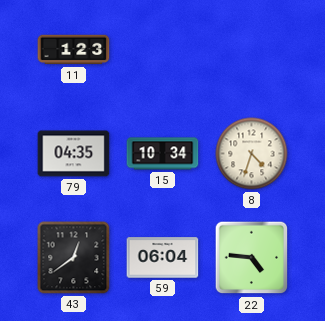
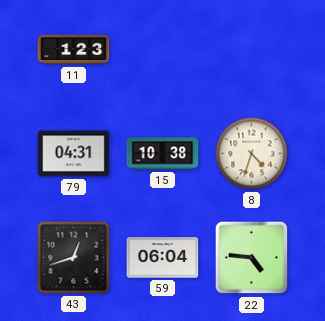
79: 04:35 -> 04:31 (74, 154)
15: 10:34 -> 10:38 (163, 154)
43: 12:39 -> 12:42 (74, 258)
